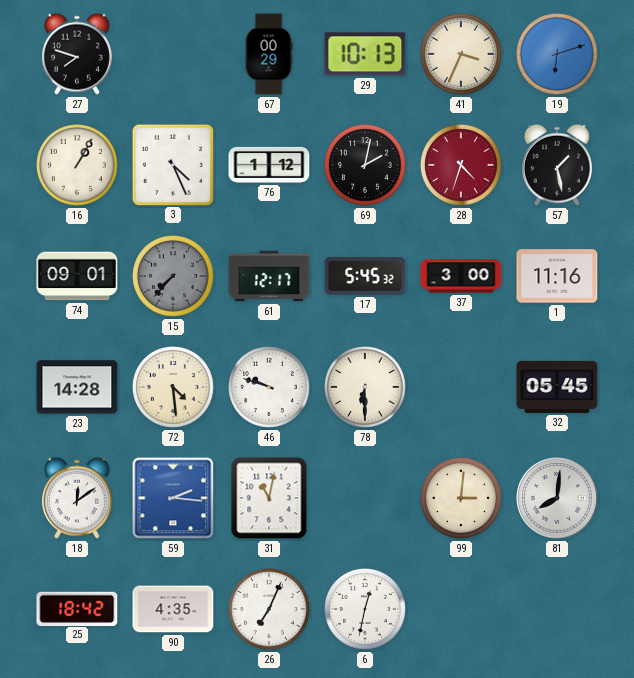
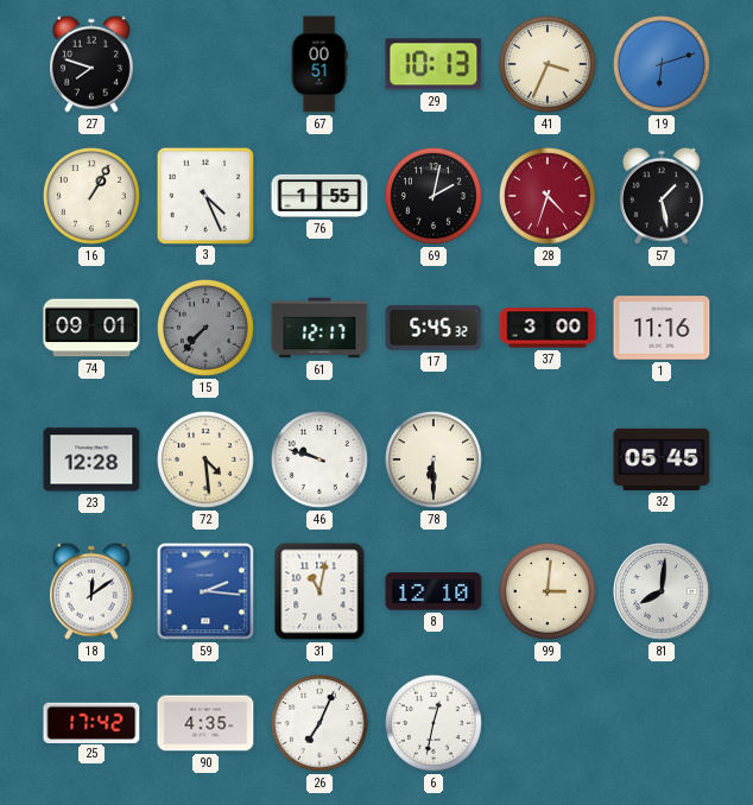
67: 00:29 -> 00:51 (319, 64)
76: 1:12 -> 1:55 (319, 196)
23: 14:28 -> 12:28 (91, 459)
8: none -> 12:10 (434, 591)
25: 18:42 -> 17:42 (91, 722)
